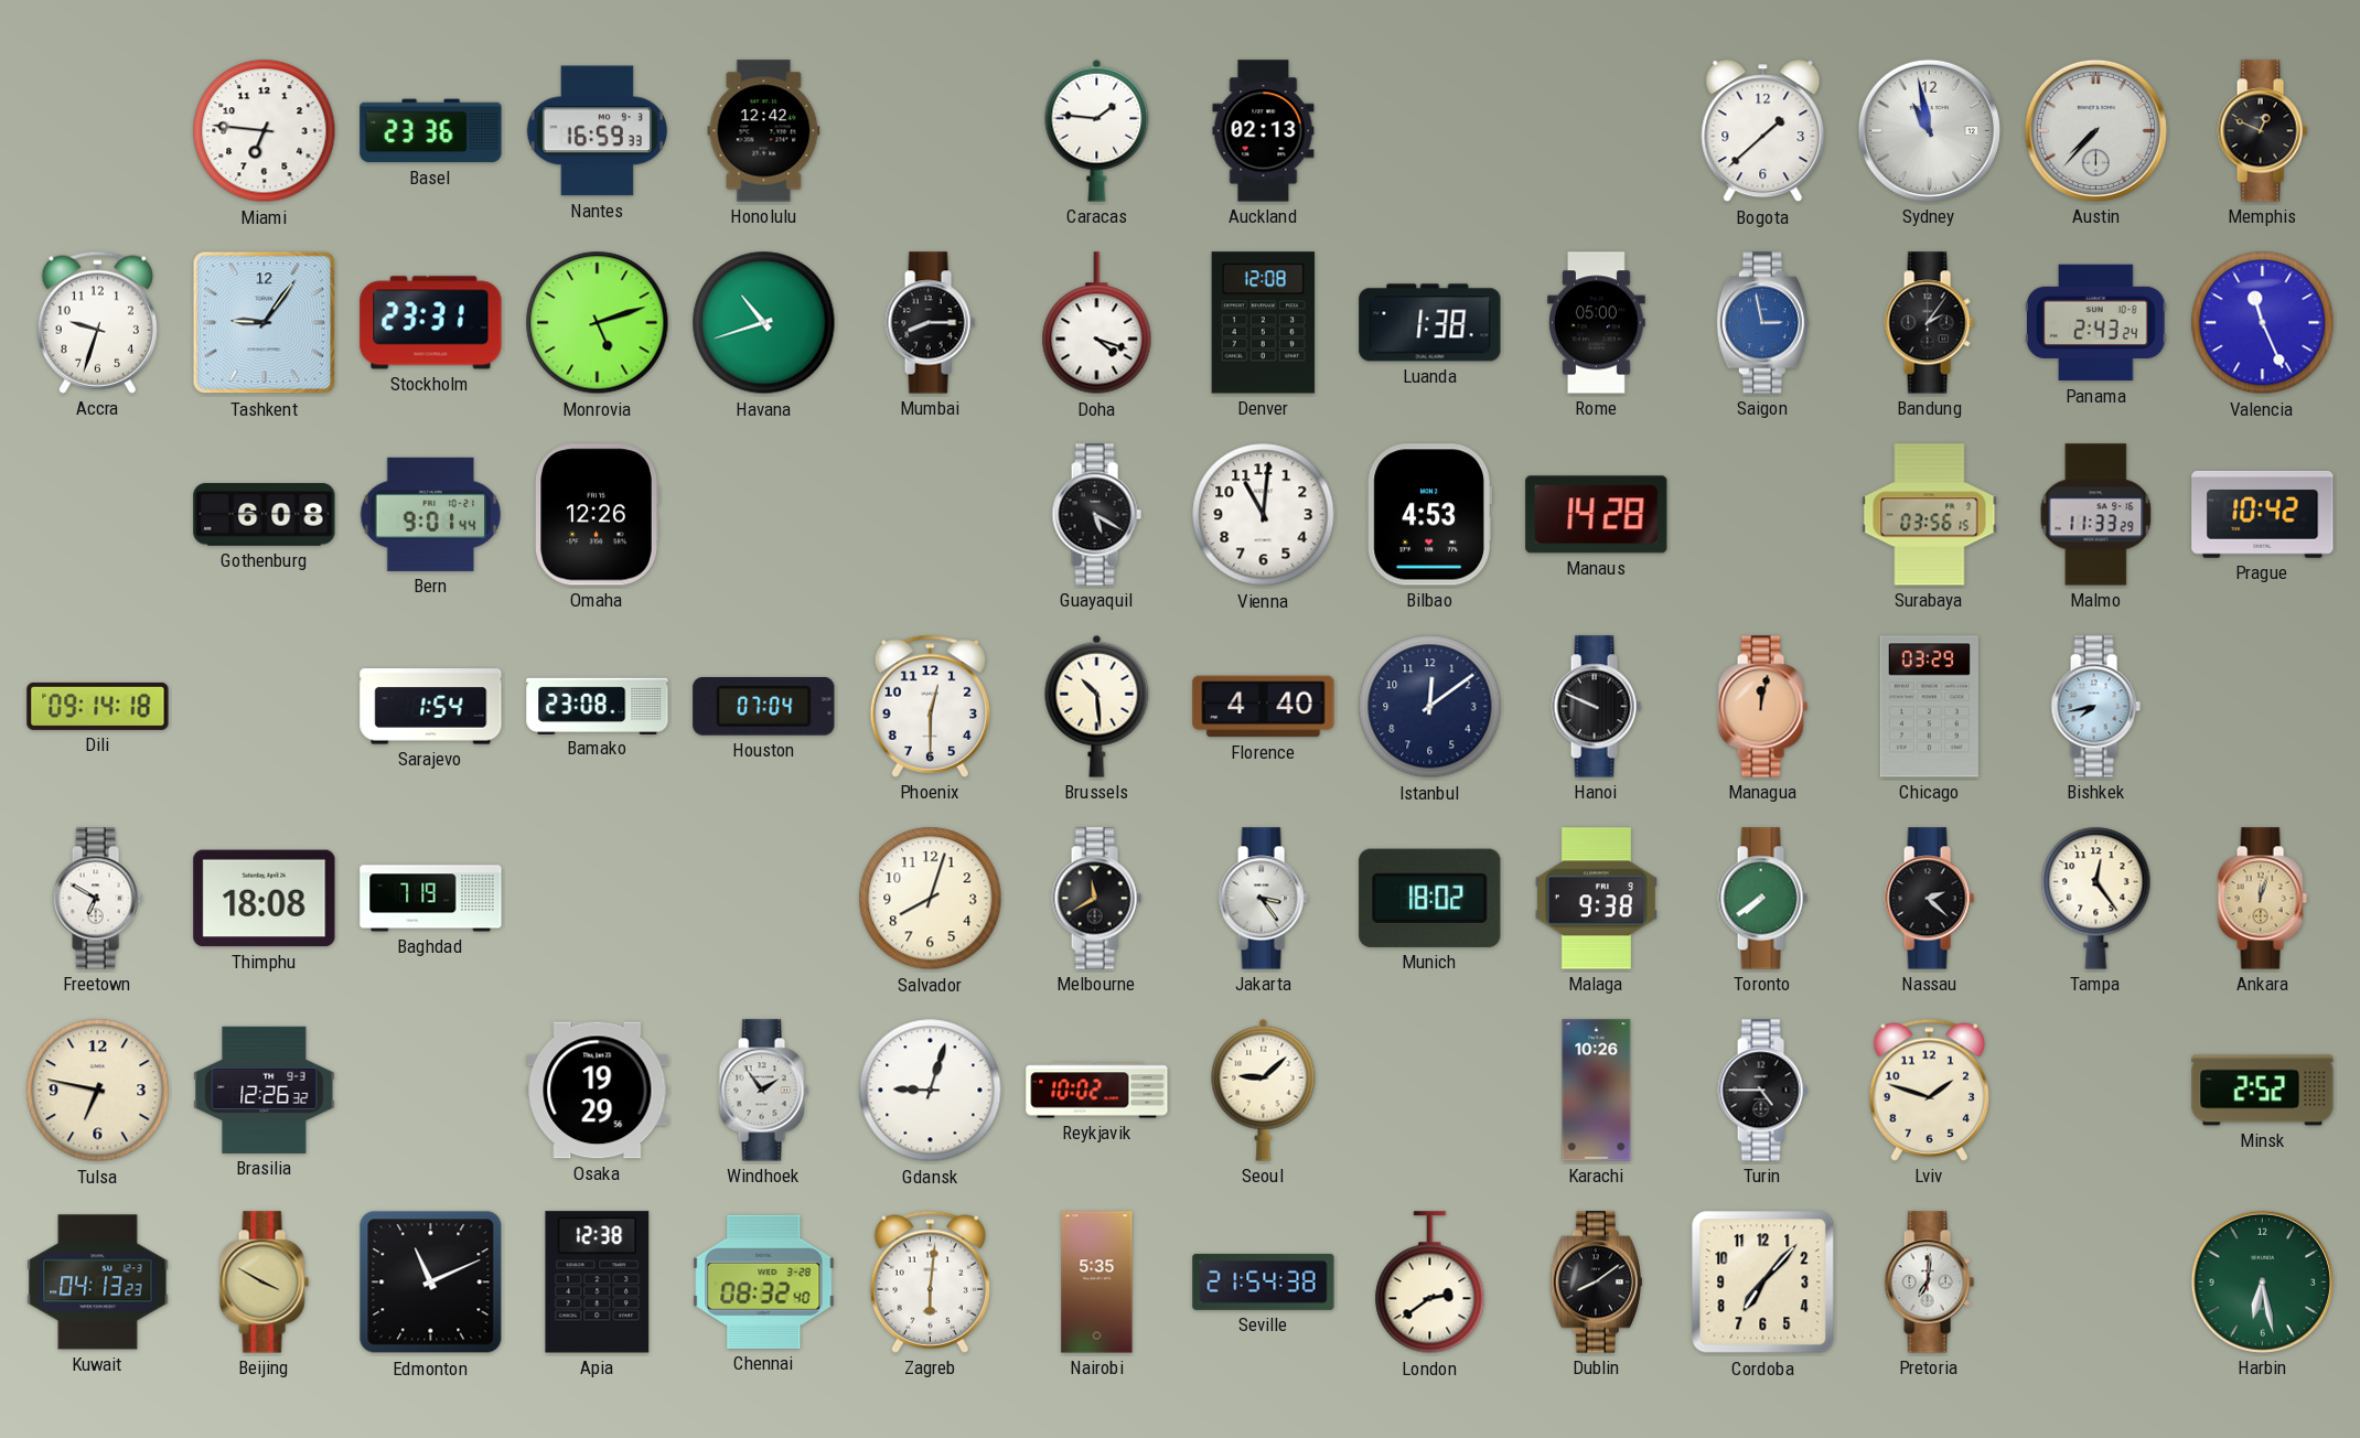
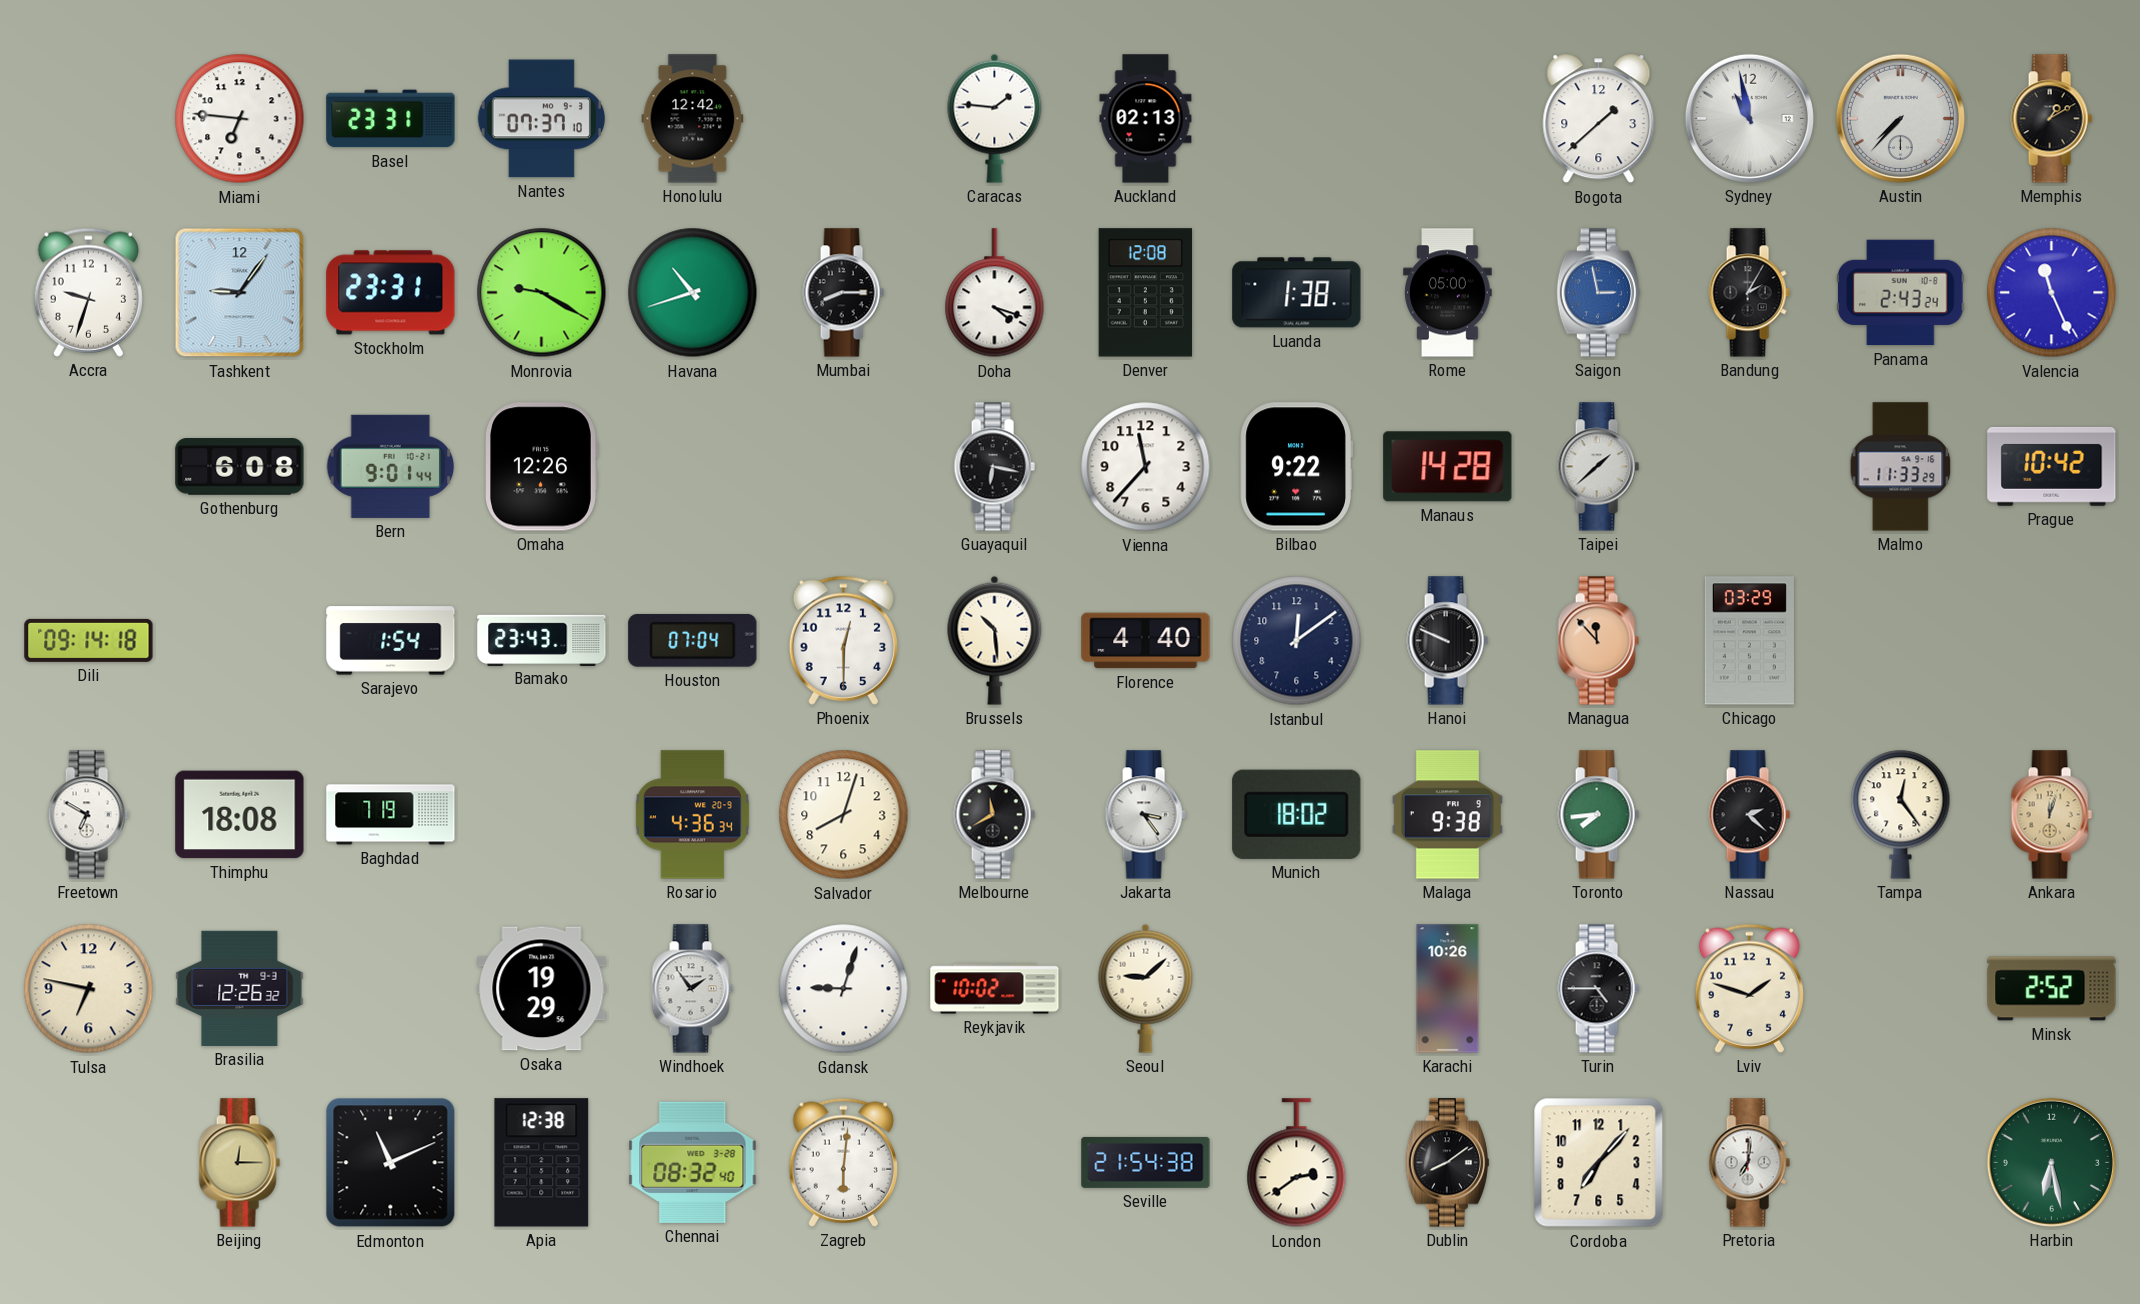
Basel: 23:36 -> 23:31 (391, 119)
Nantes: 16:59 -> 07:37 (541, 119)
Memphis: 12:49 -> 1:10 (2051, 119)
Monrovia: 5:12 -> 9:20 (542, 293)
Bandung: 2:06 -> 2:05 (1749, 293)
Guayaquil: 5:20 -> 6:17 (994, 467)
Vienna: 11:01 -> 11:37 (1146, 467)
Bilbao: 4:53 -> 9:22 (1296, 467)
Taipei: none -> 1:38 (1598, 467)
Surabaya: 03:56 -> none (1930, 515)
Bamako: 23:08 -> 23:43 (542, 640)
Managua: 12:02 -> 11:53 (1598, 641)
Bishkek: 7:43 -> none (2095, 707)
Rosario: none -> 4:36 (692, 815)
Toronto: 7:39 -> 7:44 (1598, 815)
Kuwait: 04:13 -> none (98, 1283)
Beijing: 3:50 -> 12:15 (239, 1163)
Nairobi: 5:35 -> none (1097, 1283)
